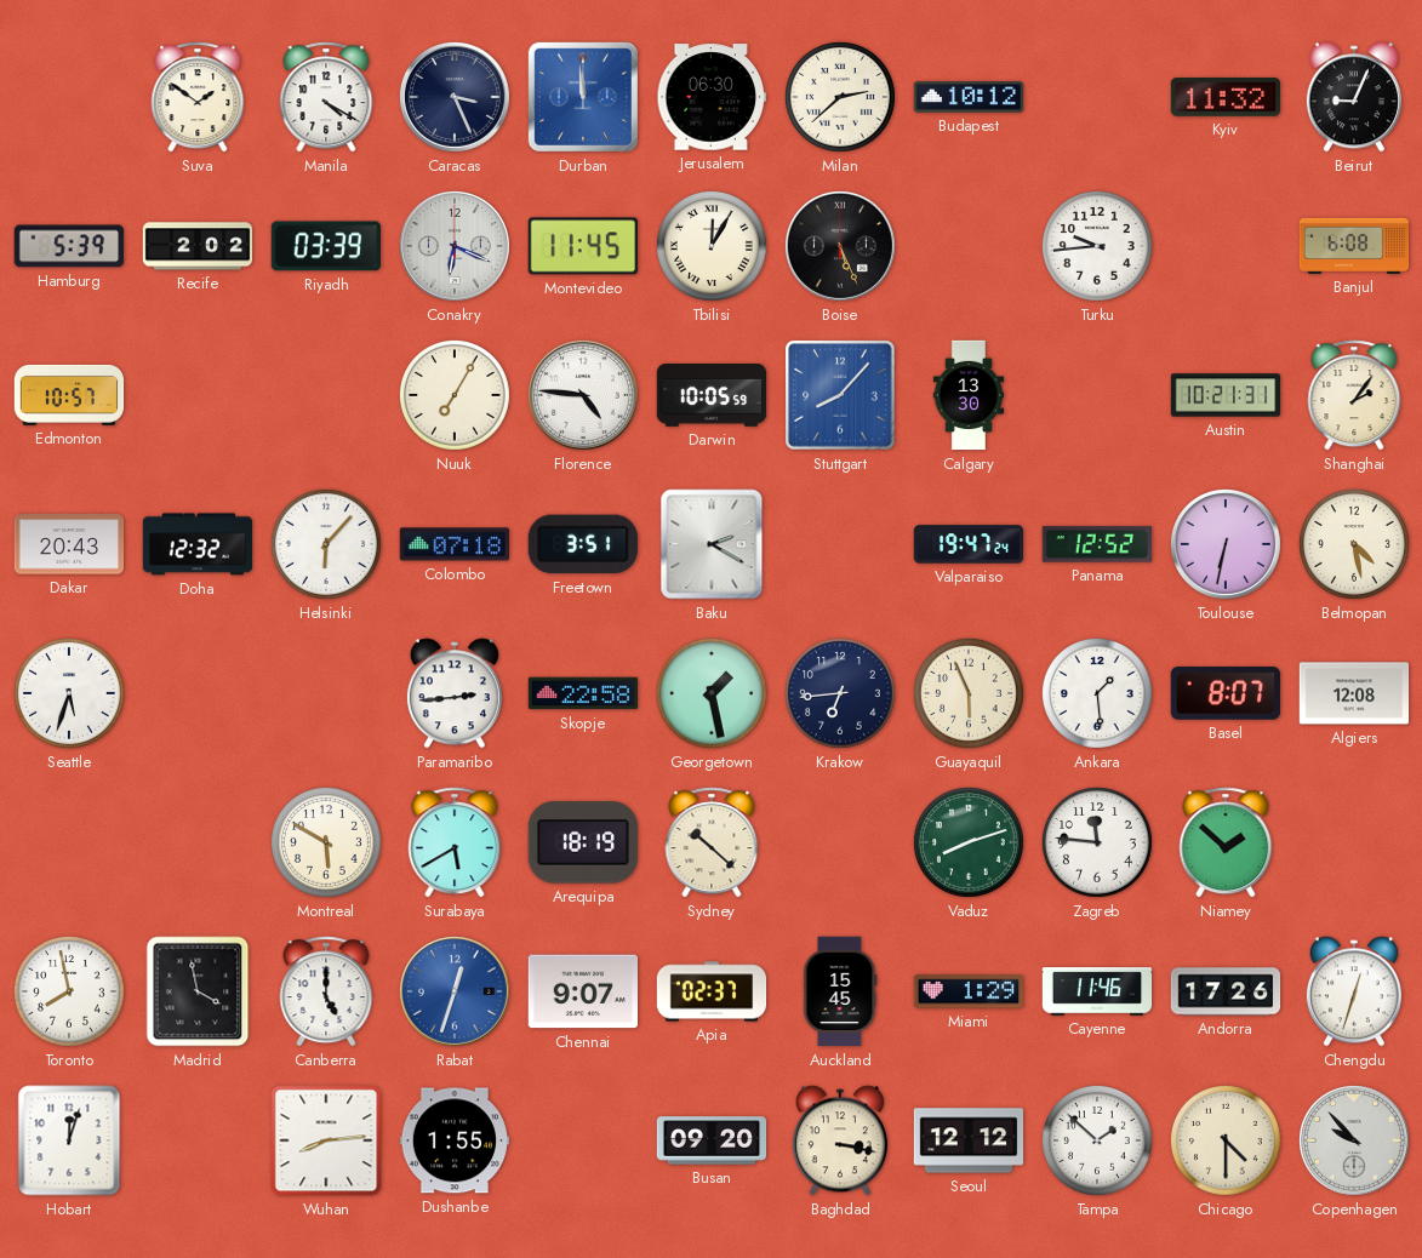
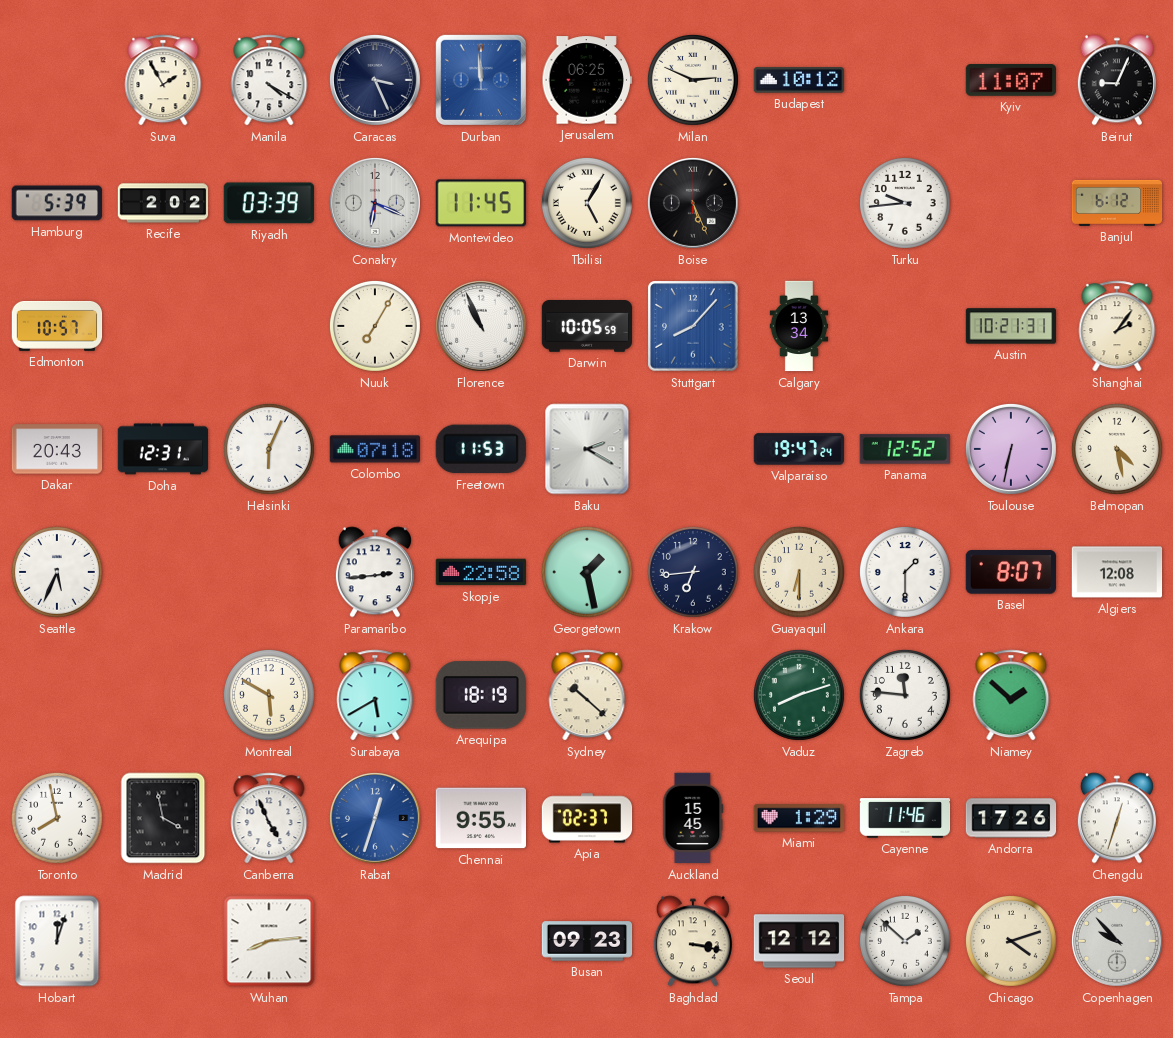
Suva: 1:51 -> 1:55 (163, 80)
Jerusalem: 06:30 -> 06:25 (586, 80)
Milan: 2:38 -> 2:49 (693, 80)
Kyiv: 11:32 -> 11:07 (1010, 81)
Tbilisi: 12:05 -> 5:05 (587, 203)
Banjul: 6:08 -> 6:12 (1117, 203)
Florence: 4:46 -> 10:56 (481, 326)
Calgary: 13:30 -> 13:34 (799, 326)
Doha: 12:32 -> 12:31 (163, 449)
Helsinki: 6:07 -> 6:04 (269, 449)
Freetown: 3:51 -> 11:53 (481, 449)
Seattle: 5:33 -> 5:34 (57, 572)
Guayaquil: 5:56 -> 6:30 (799, 572)
Ankara: 1:29 -> 1:30 (905, 572)
Canberra: 5:00 -> 4:56 (269, 818)
Chennai: 9:07 -> 9:55 (480, 818)
Dushanbe: 1:55 -> none (453, 1140)
Busan: 09:20 -> 09:23 (587, 941)
Chicago: 4:30 -> 4:12 (1011, 941)
